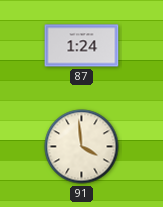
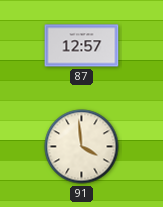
87: 1:24 -> 12:57 (82, 46)
